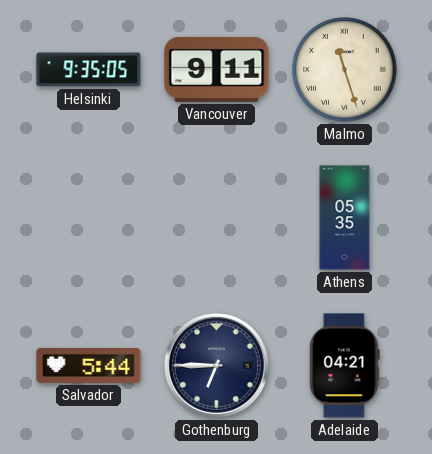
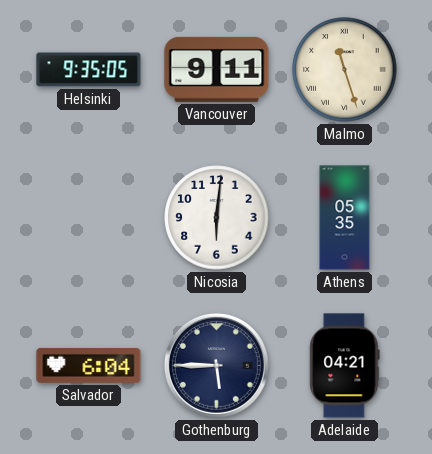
Nicosia: none -> 6:01 (217, 218)
Salvador: 5:44 -> 6:04 (89, 365)
Gothenburg: 6:45 -> 5:45 (216, 365)
